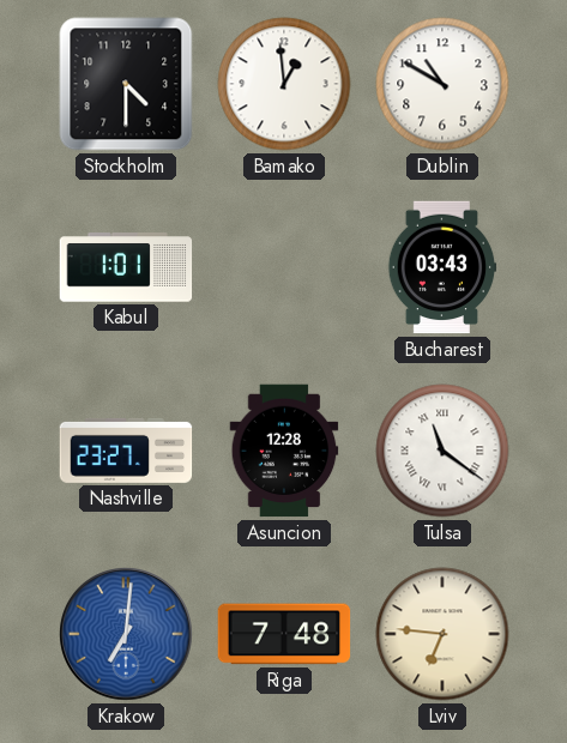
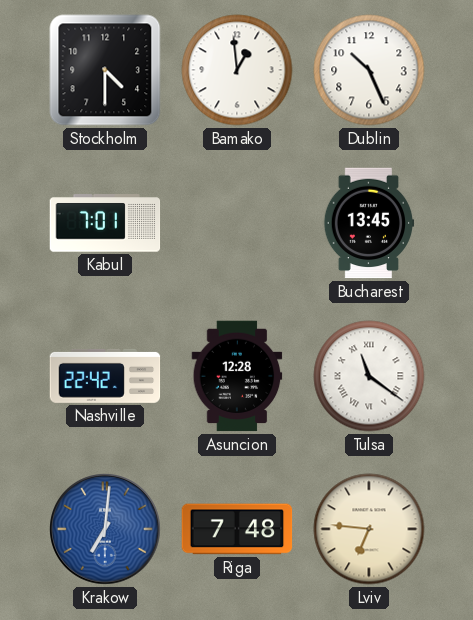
Dublin: 10:50 -> 10:26 (369, 70)
Kabul: 1:01 -> 7:01 (105, 223)
Bucharest: 03:43 -> 13:45 (369, 223)
Nashville: 23:27 -> 22:42 (105, 376)
